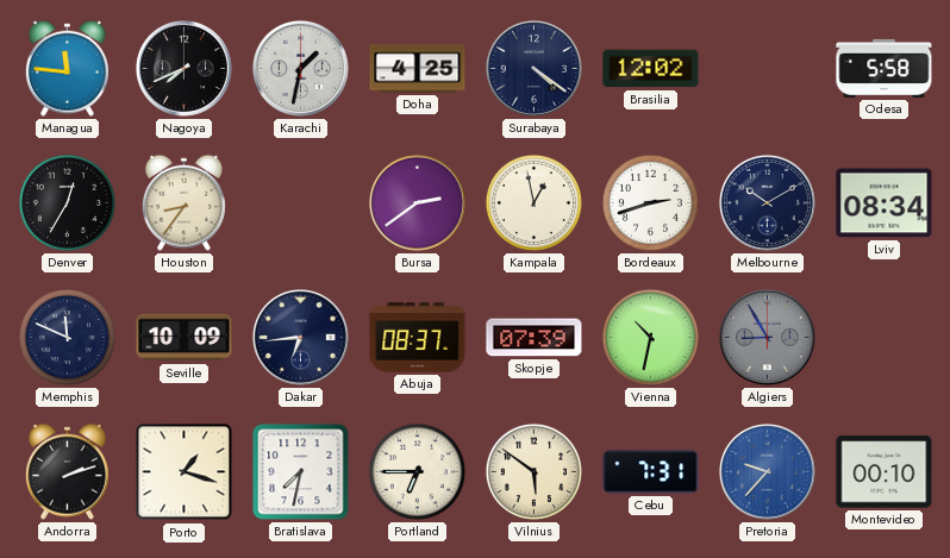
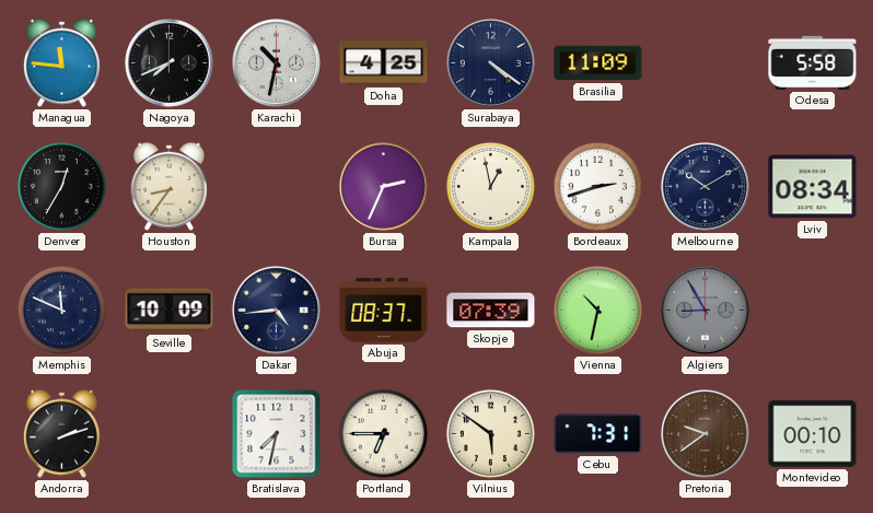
Karachi: 1:32 -> 10:32 (276, 62)
Brasilia: 12:02 -> 11:09 (598, 63)
Bursa: 2:39 -> 2:34 (383, 186)
Dakar: 6:44 -> 4:44 (276, 310)
Porto: 1:18 -> none (185, 472)
Pretoria: 9:37 -> 9:39 (705, 433)
Pretoria dial: blue -> brown (705, 433)
